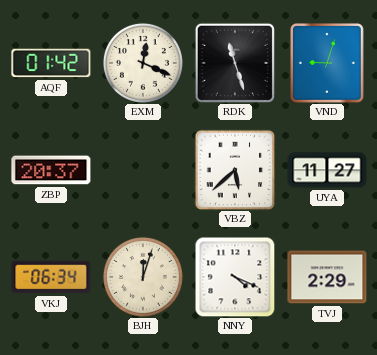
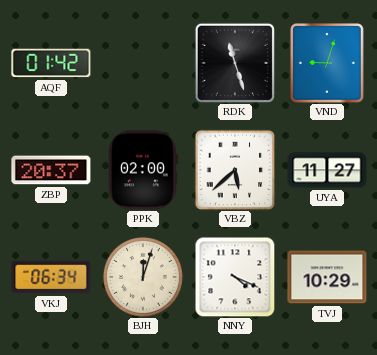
EXM: 12:19 -> none (143, 63)
PPK: none -> 02:00 (143, 170)
TVJ: 2:29 -> 10:29 (327, 277)
